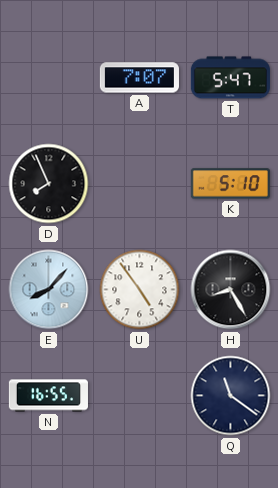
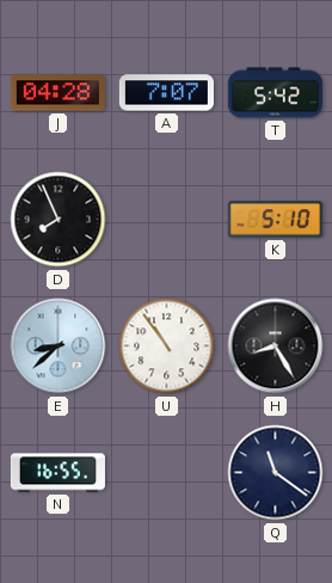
J: none -> 04:28 (57, 93)
T: 5:47 -> 5:42 (275, 93)
E: 8:07 -> 8:38 (59, 346)
U: 4:54 -> 10:54 (167, 346)
